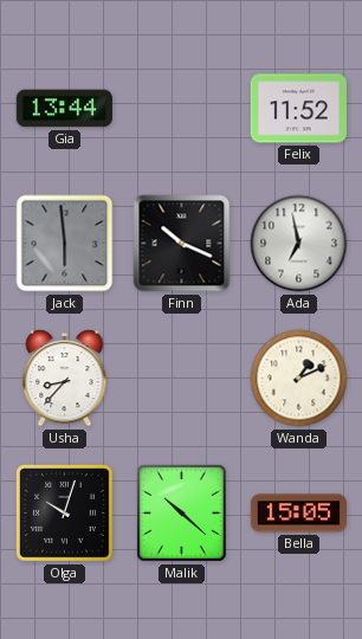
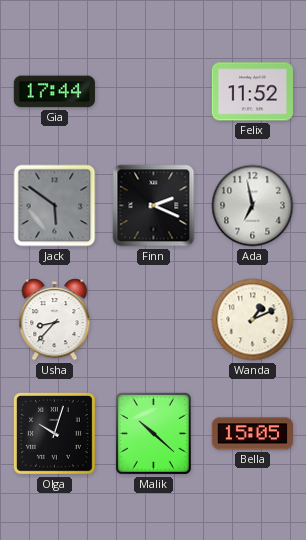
Gia: 13:44 -> 17:44 (54, 92)
Jack: 5:59 -> 5:51 (55, 206)
Finn: 10:19 -> 2:19 (154, 206)
